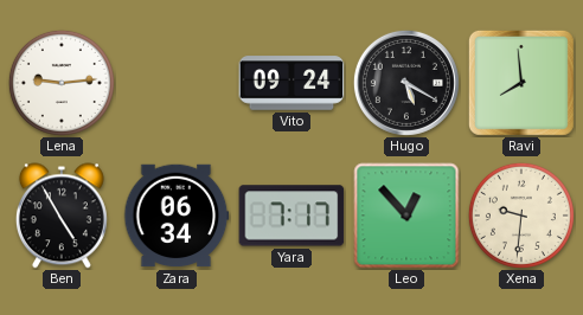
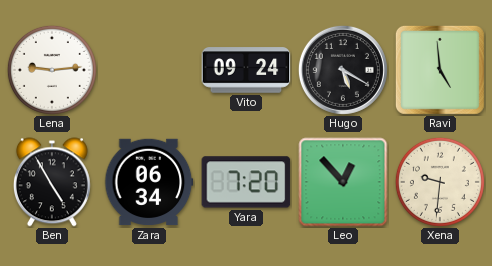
Ravi: 7:59 -> 4:59 (440, 70)
Yara: 7:17 -> 7:20 (246, 182)
